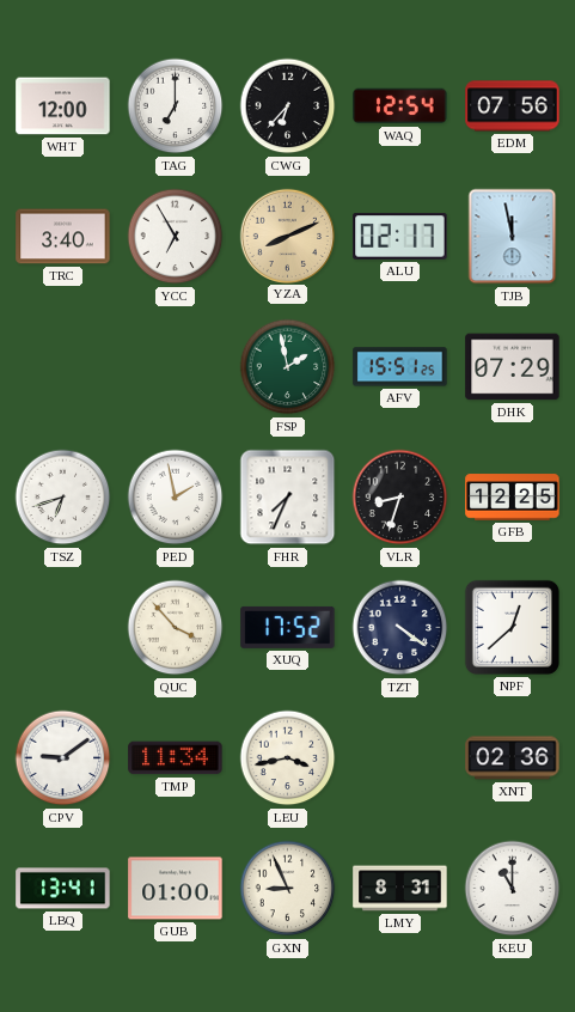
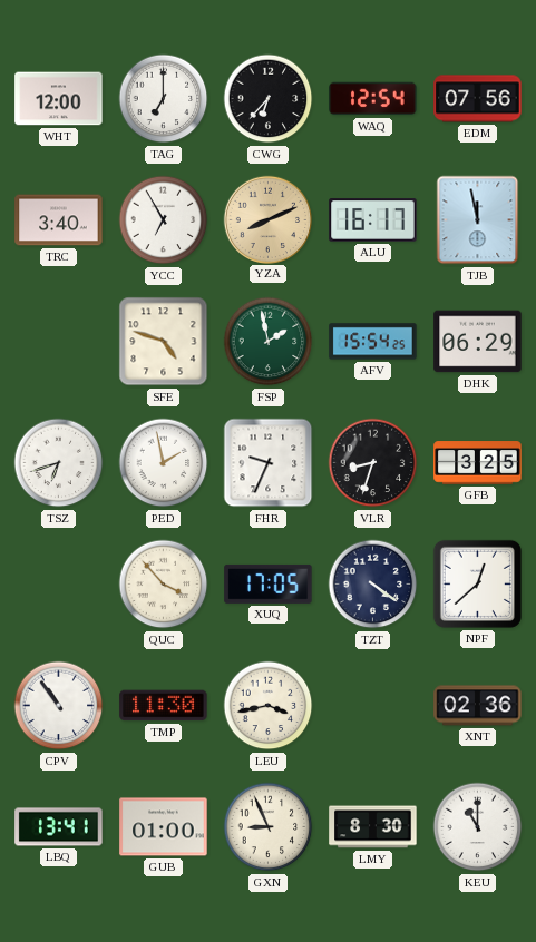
ALU: 02:17 -> 16:17 (373, 220)
SFE: none -> 4:48 (164, 342)
AFV: 15:51 -> 15:54 (373, 342)
DHK: 07:29 -> 06:29 (478, 342)
FHR: 7:34 -> 9:34 (269, 463)
GFB: 12:25 -> 3:25 (478, 463)
XUQ: 17:52 -> 17:05 (269, 583)
CPV: 9:09 -> 10:54 (59, 706)
TMP: 11:34 -> 11:30 (164, 706)
LMY: 8:31 -> 8:30 (373, 827)
